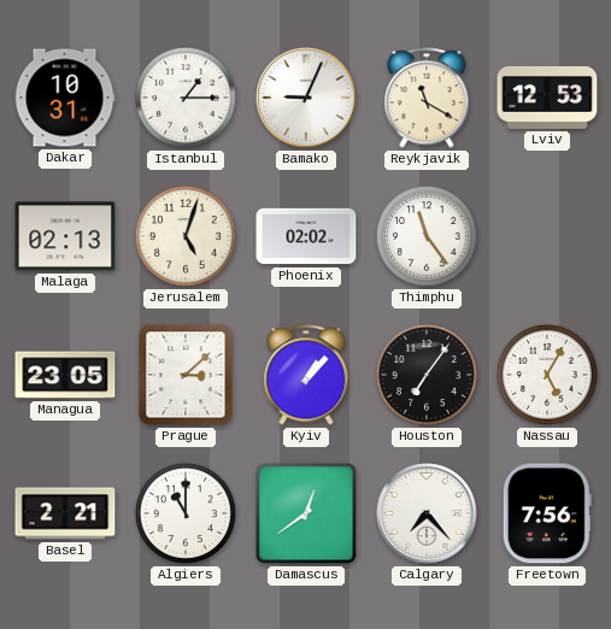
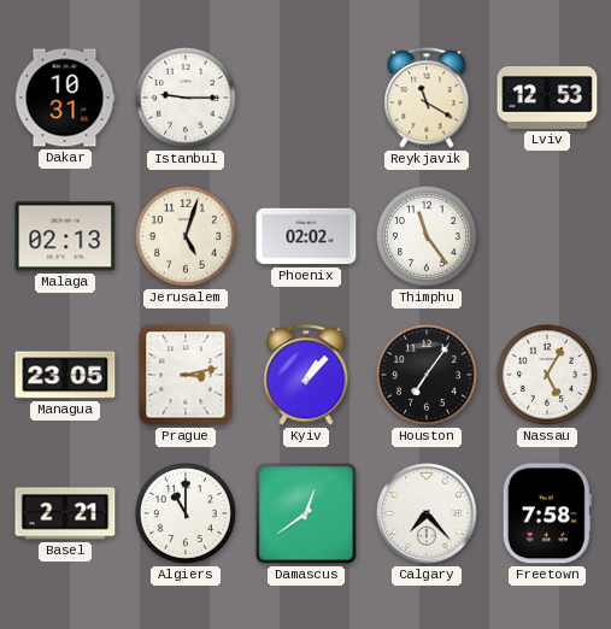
Istanbul: 1:15 -> 9:15 (186, 98)
Bamako: 9:04 -> none (307, 99)
Prague: 3:08 -> 3:13 (186, 375)
Freetown: 7:56 -> 7:58 (547, 513)
